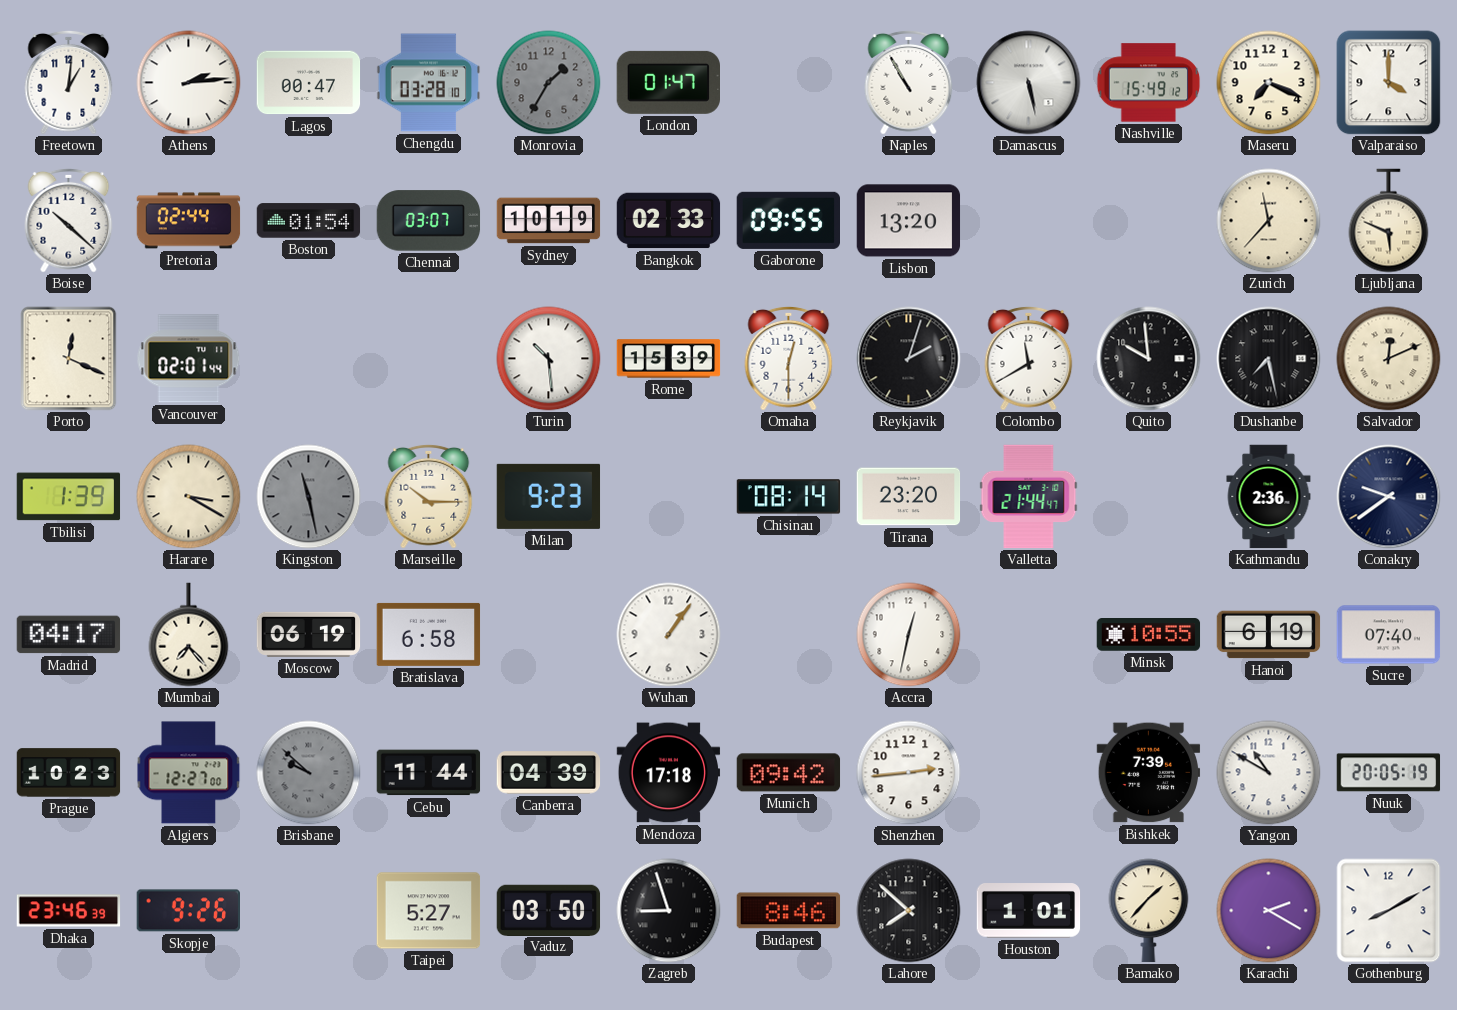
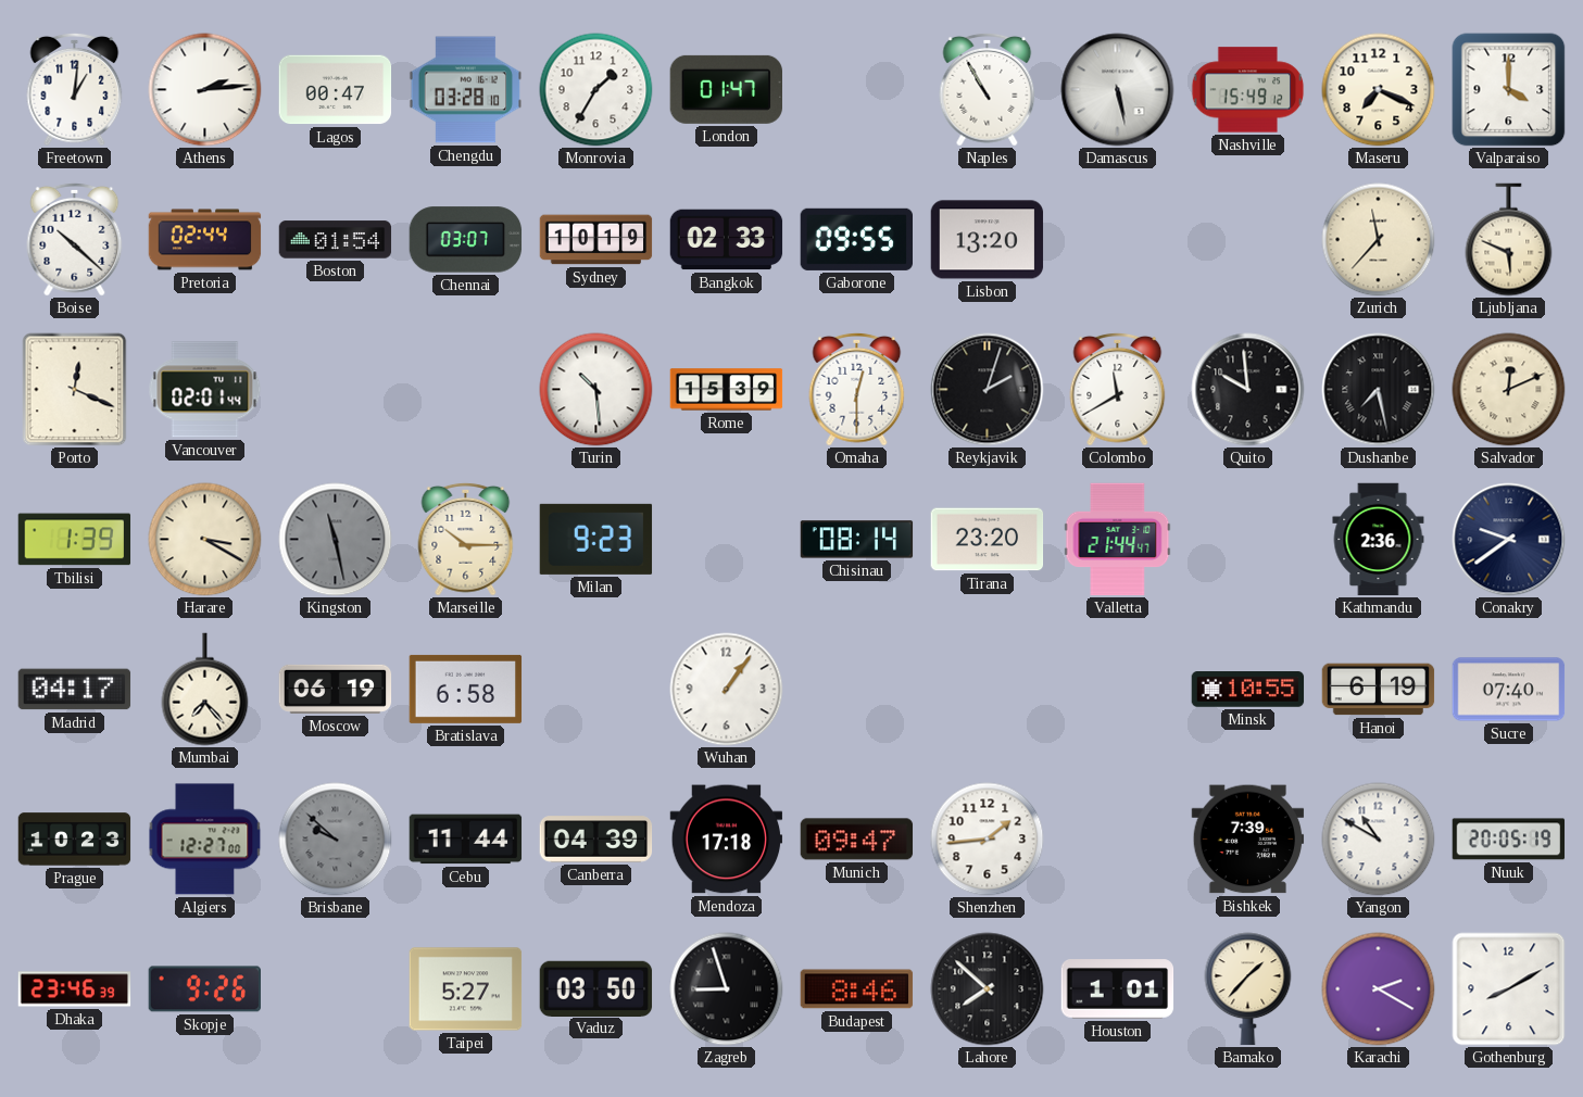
Monrovia dial: grey -> white (596, 90)
Accra: 12:32 -> none (909, 635)
Munich: 09:42 -> 09:47 (857, 840)
Shenzhen: 2:44 -> 1:44 (988, 840)
